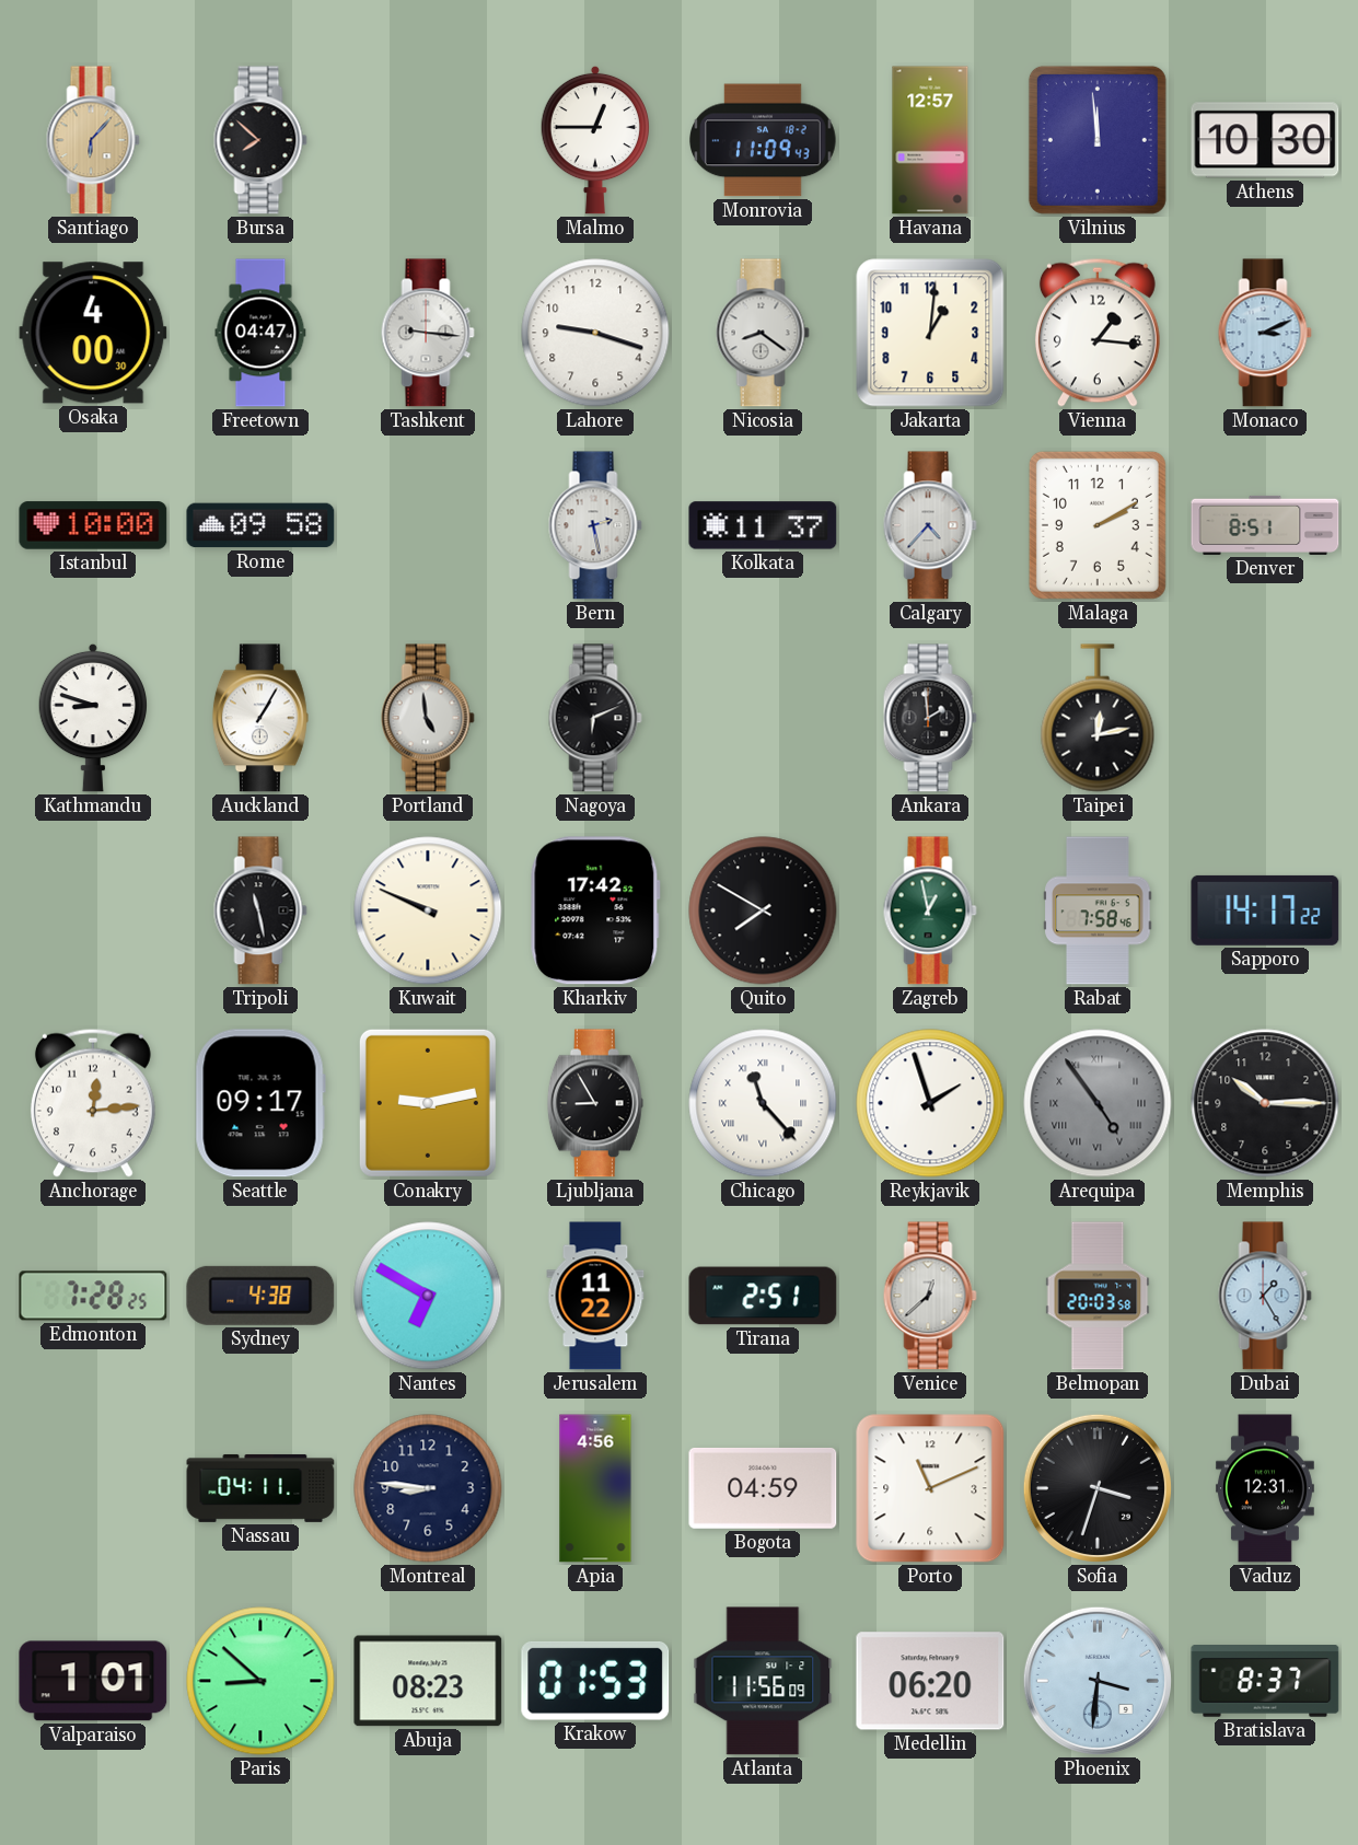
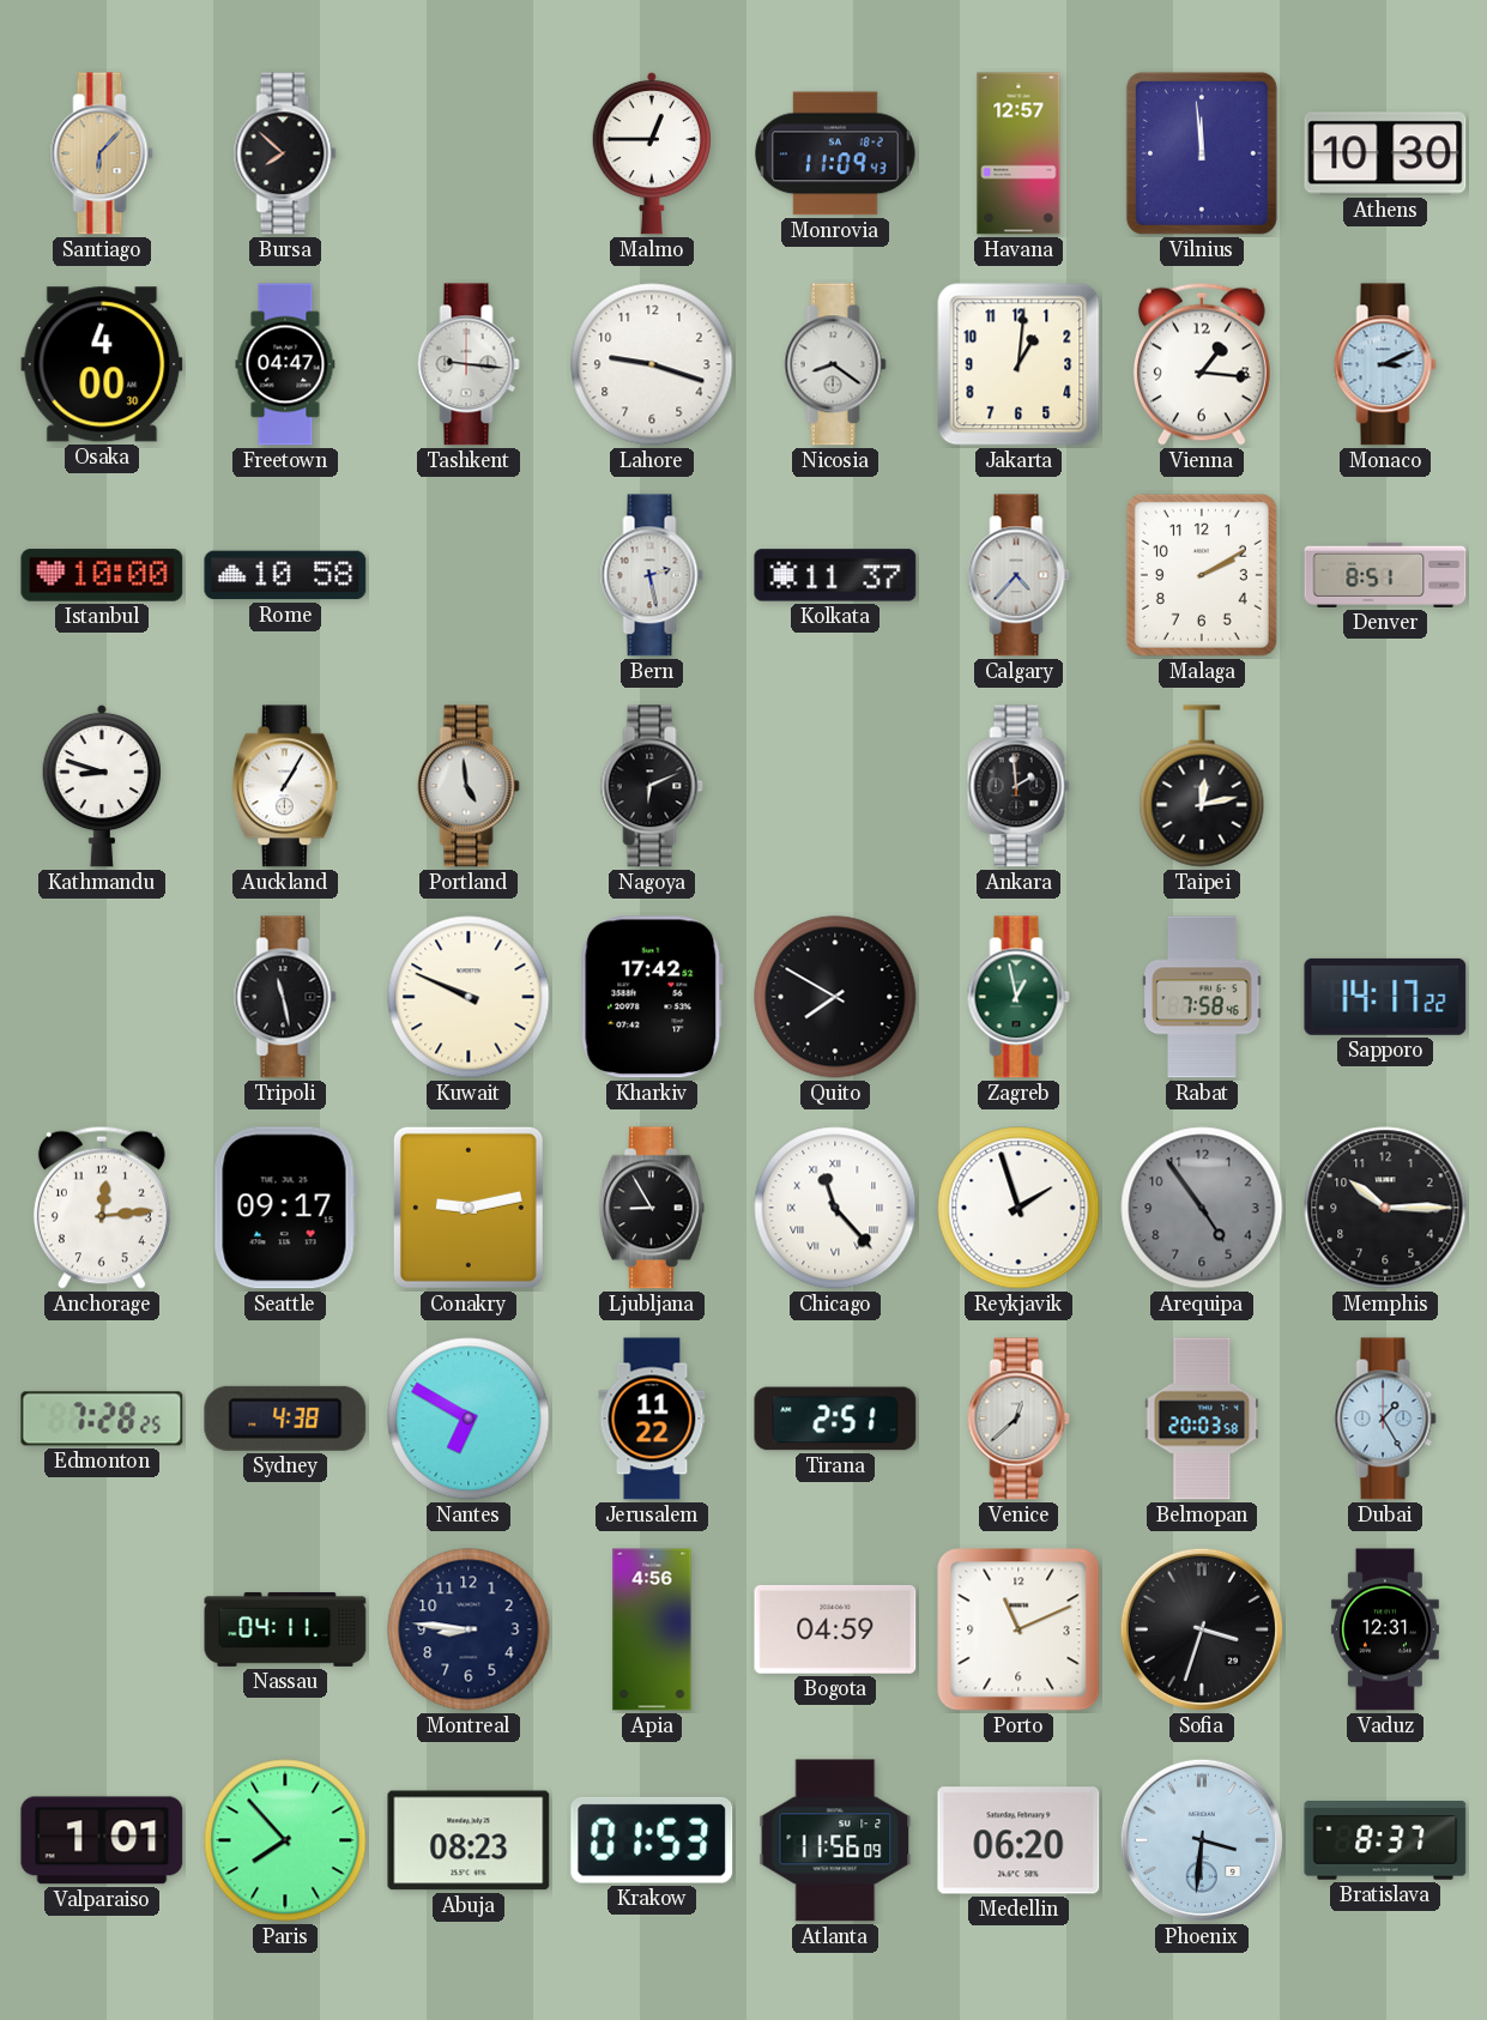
Rome: 09:58 -> 10:58 (285, 575)
Arequipa numerals: Roman -> Arabic (1202, 1208)
Paris: 8:52 -> 7:53 (285, 1840)
